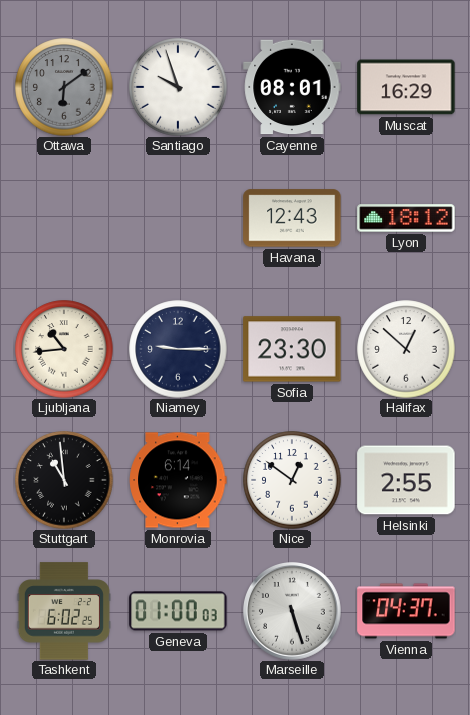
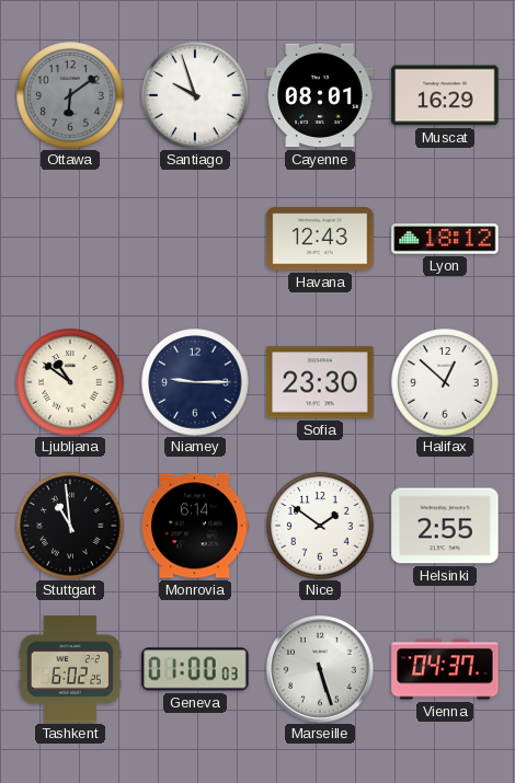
Ljubljana: 10:44 -> 10:51 (70, 382)
Nice: 12:51 -> 1:51 (320, 526)
